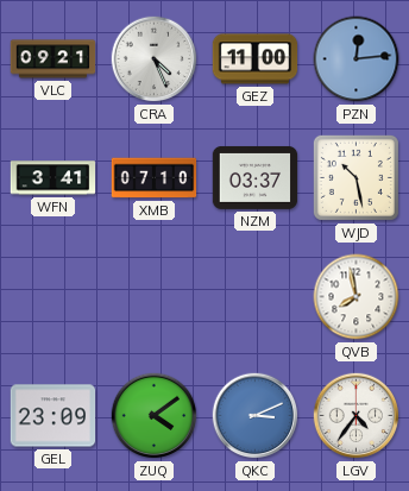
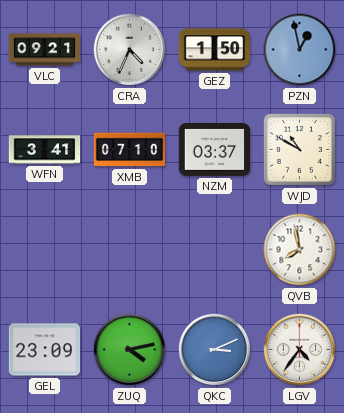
CRA: 4:26 -> 4:34 (130, 50)
GEZ: 11:00 -> 1:50 (215, 50)
PZN: 12:14 -> 12:58 (300, 50)
WJD: 10:28 -> 10:50 (299, 149)
ZUQ: 4:09 -> 4:13 (130, 350)
